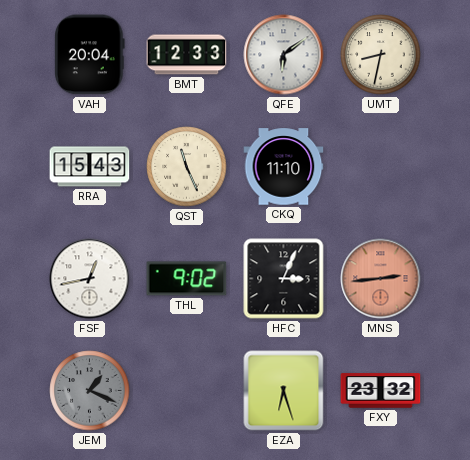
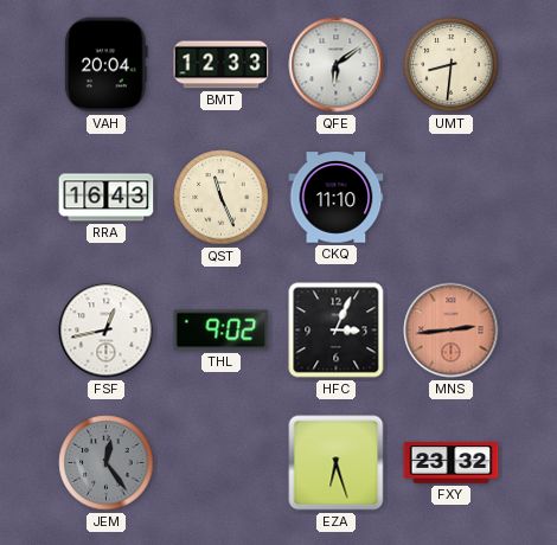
UMT: 8:32 -> 8:31 (452, 65)
RRA: 15:43 -> 16:43 (107, 198)
JEM: 1:19 -> 12:24 (107, 463)
